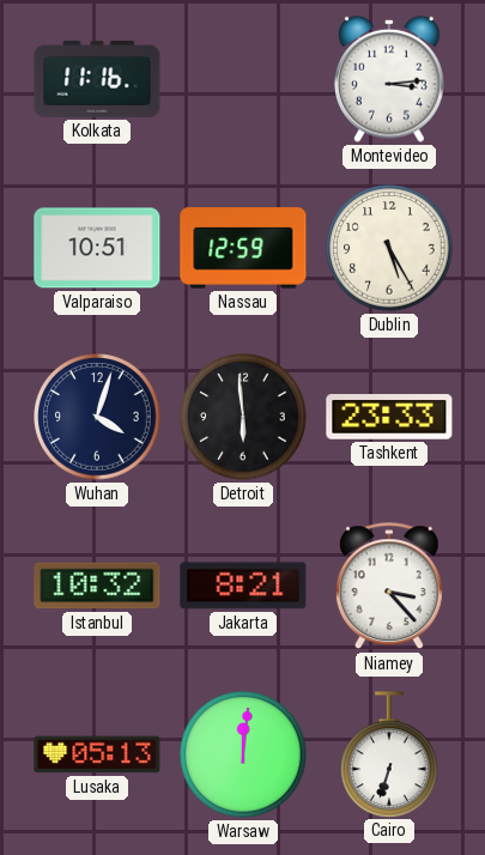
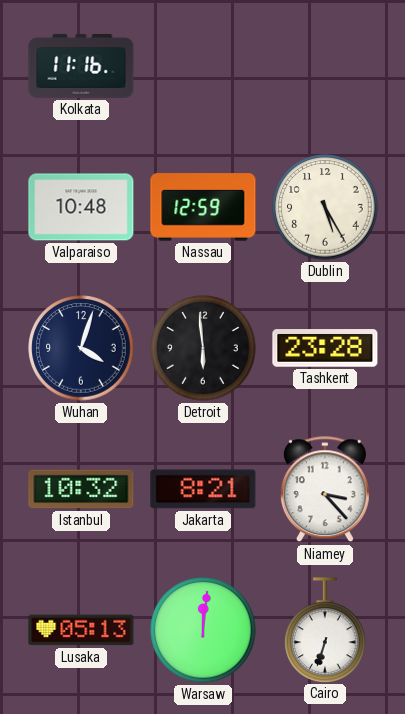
Montevideo: 3:14 -> none (390, 79)
Valparaiso: 10:51 -> 10:48 (81, 207)
Tashkent: 23:33 -> 23:28 (325, 348)
